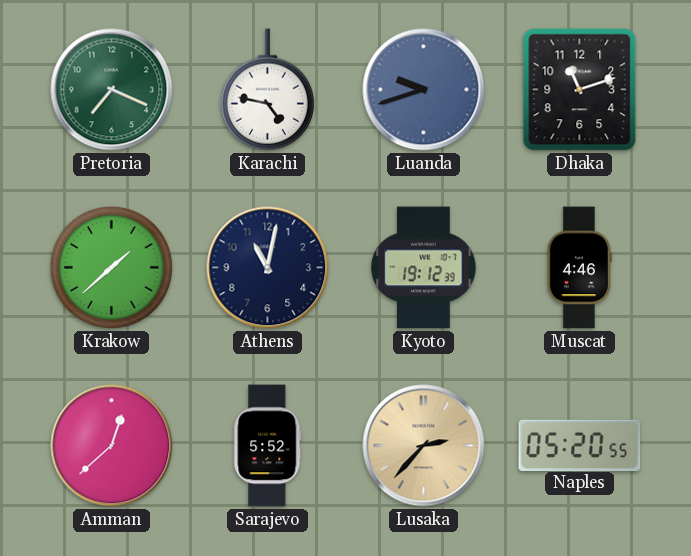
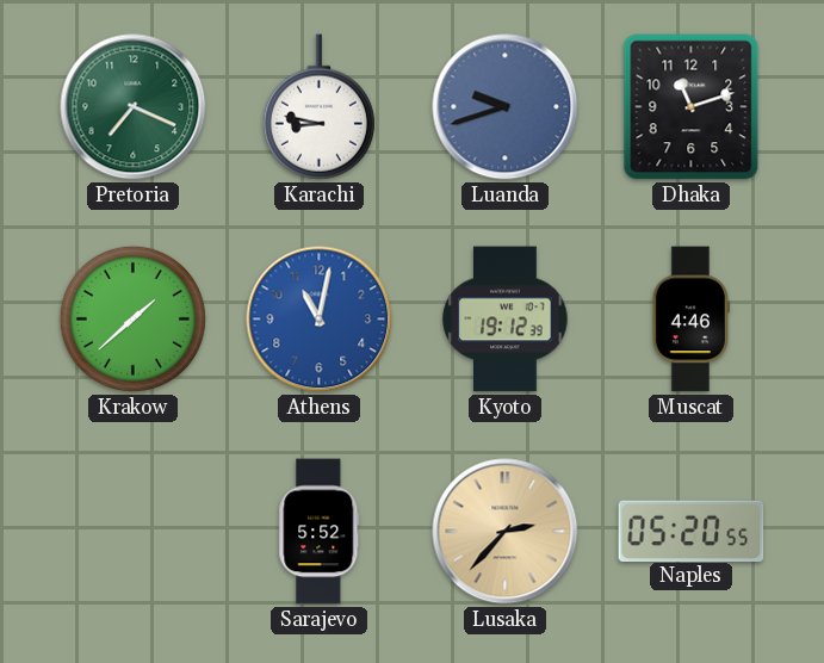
Karachi: 4:47 -> 8:47 (318, 107)
Athens dial: navy -> blue (320, 320)
Amman: 12:38 -> none (112, 446)
